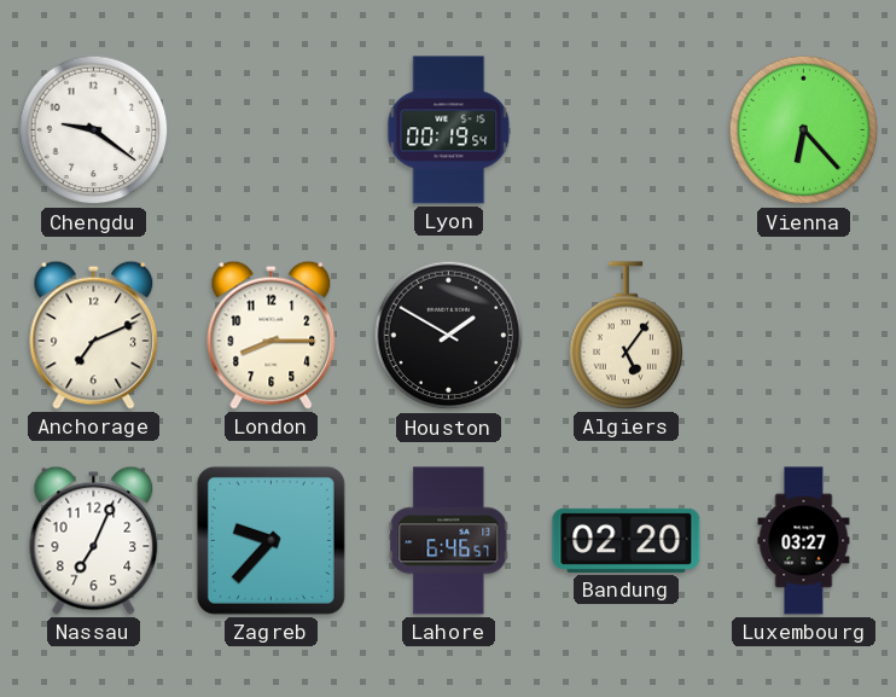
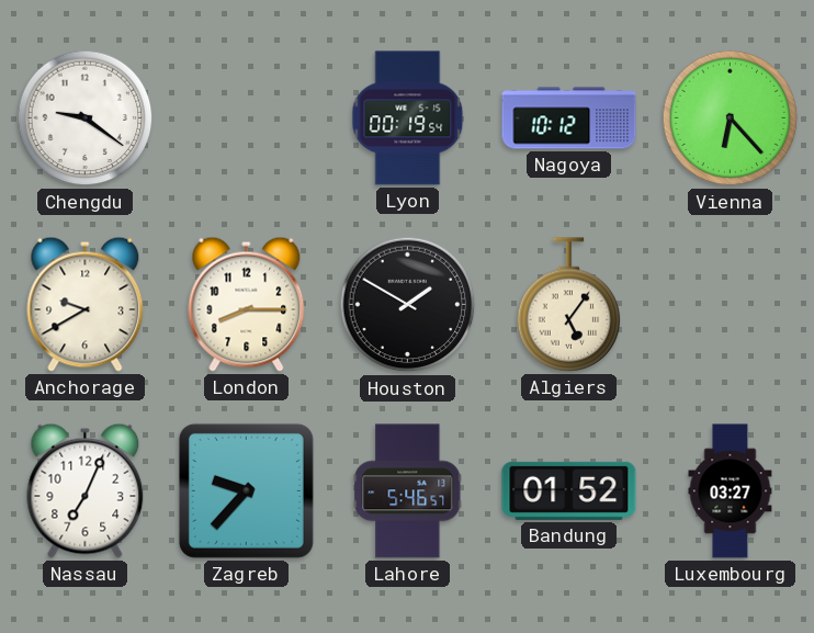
Nagoya: none -> 10:12 (569, 118)
Anchorage: 7:11 -> 9:40 (86, 304)
Lahore: 6:46 -> 5:46 (408, 491)
Bandung: 02:20 -> 01:52 (569, 490)
